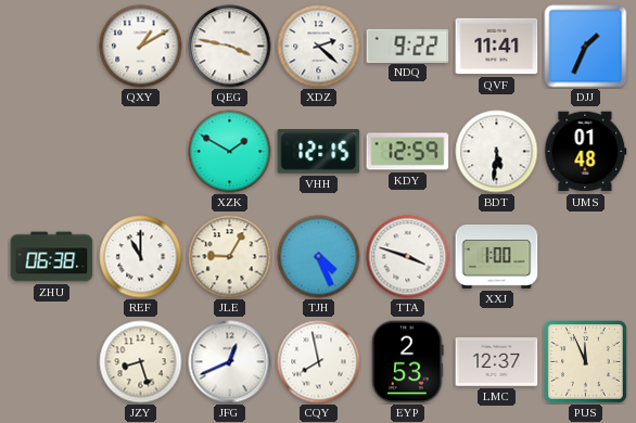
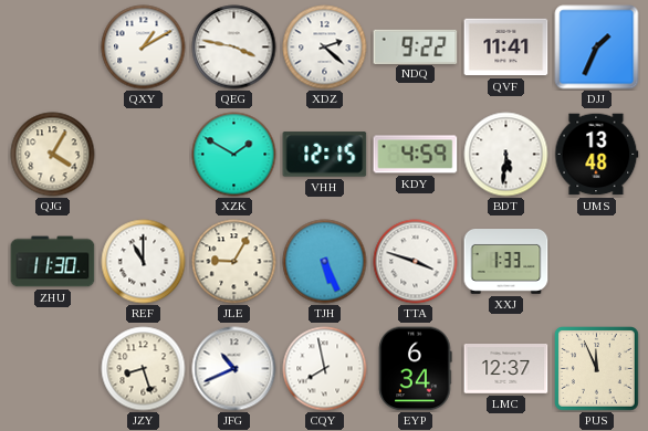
QJG: none -> 4:05 (53, 155)
KDY: 12:59 -> 4:59 (416, 155)
UMS: 01:48 -> 13:48 (597, 155)
ZHU: 06:38 -> 11:30 (53, 262)
TJH: 4:26 -> 5:26 (325, 262)
XXJ: 1:00 -> 1:33 (506, 262)
JFG: 12:41 -> 10:41 (234, 369)
EYP: 2:53 -> 6:34 (416, 369)
